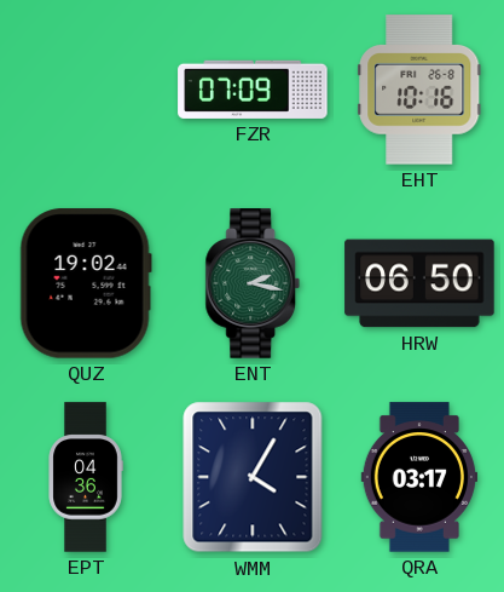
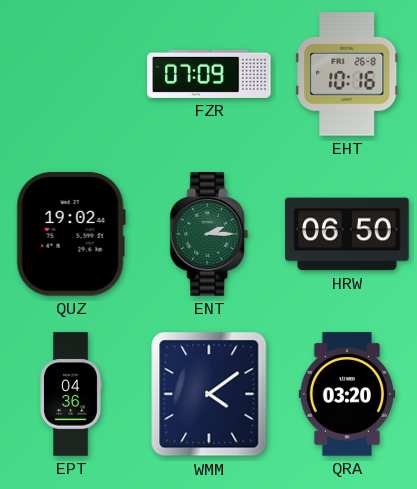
ENT: 2:17 -> 2:15 (209, 234)
WMM: 4:05 -> 4:09 (209, 394)
QRA: 03:17 -> 03:20 (346, 394)
